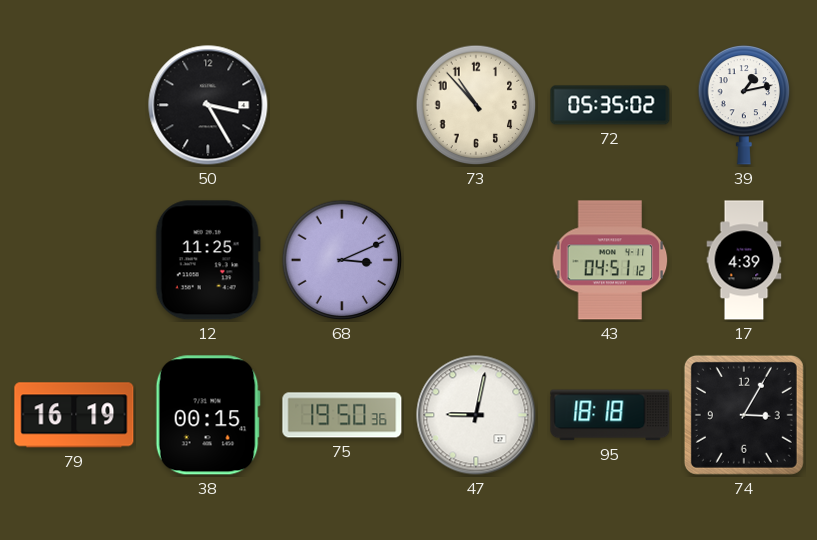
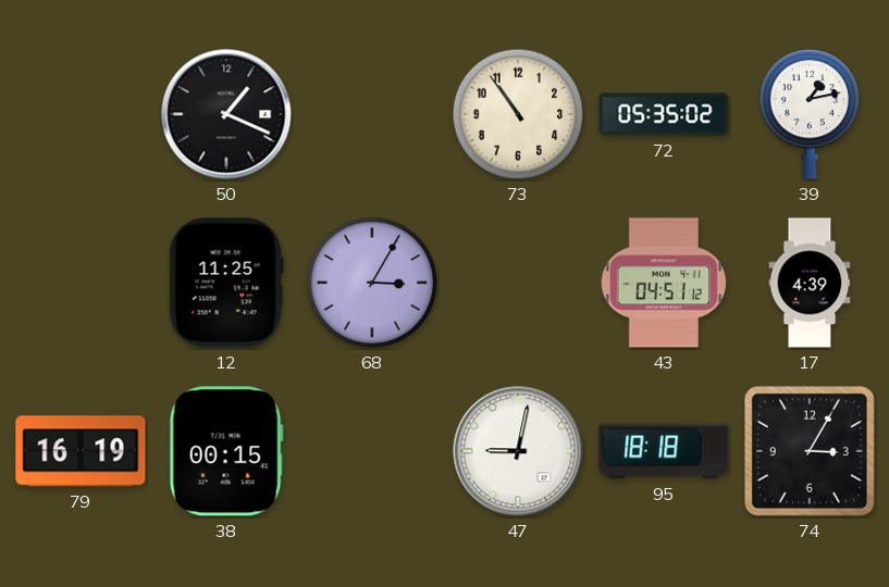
50: 3:25 -> 1:19 (226, 114)
73: 10:53 -> 10:54 (518, 114)
68: 3:11 -> 3:05 (372, 283)
75: 19:50 -> none (342, 415)
